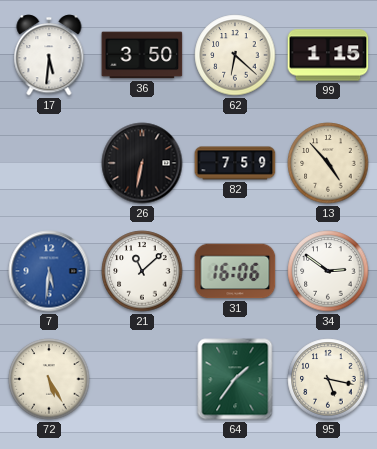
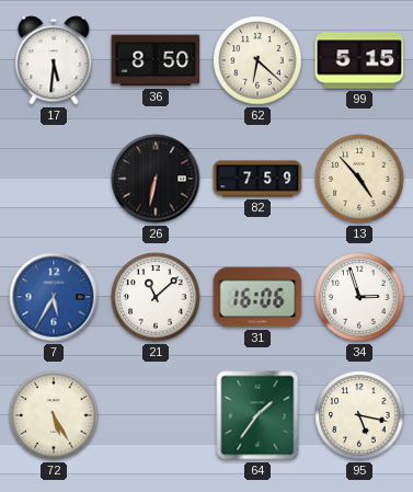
36: 3:50 -> 8:50 (156, 60)
99: 1:15 -> 5:15 (359, 60)
7: 5:31 -> 5:35 (54, 297)
34: 2:51 -> 2:57 (359, 297)
